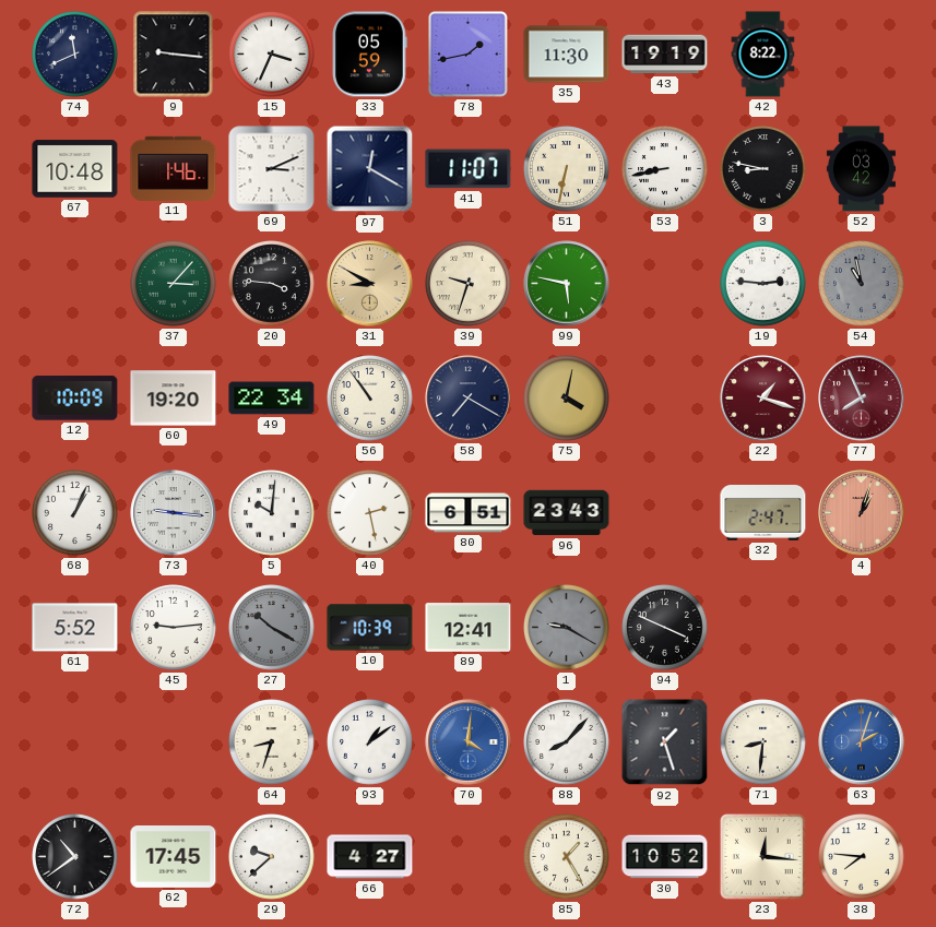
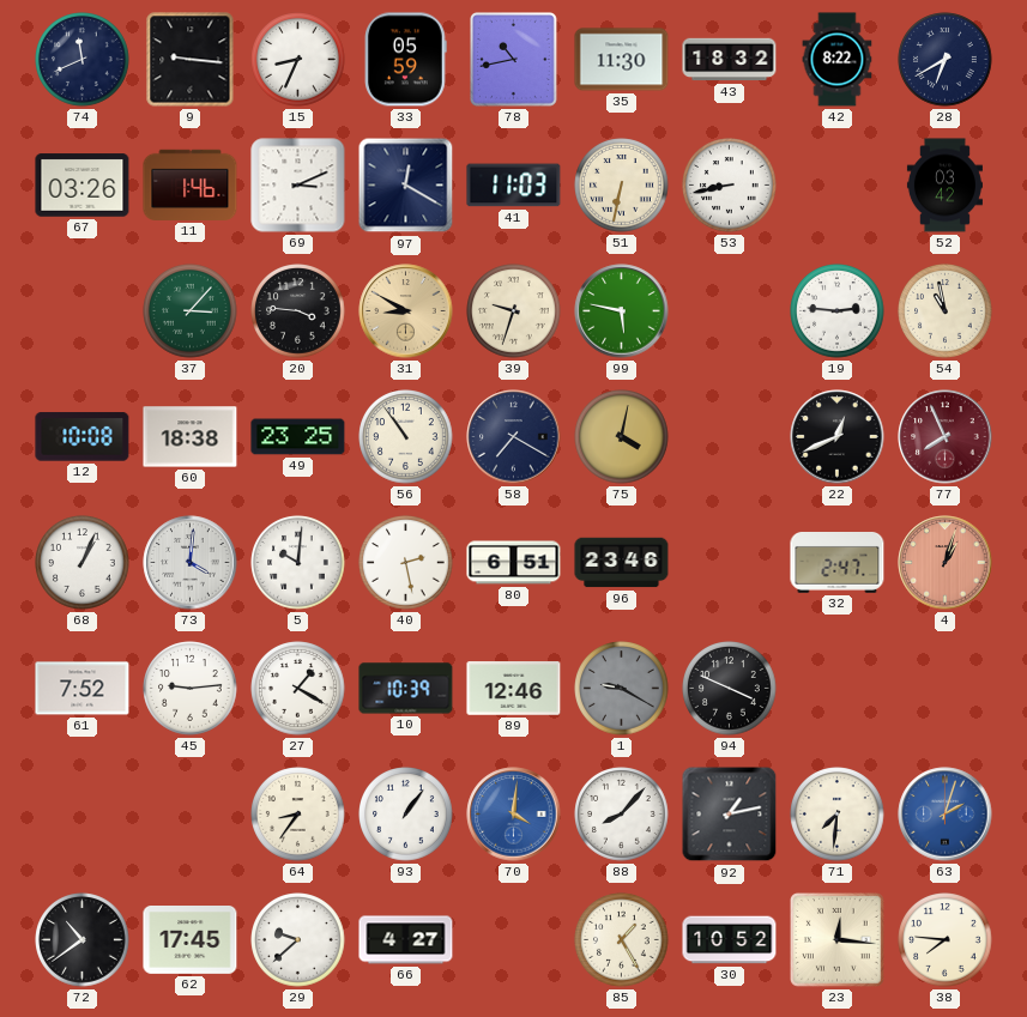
15: 3:34 -> 8:34 (298, 60)
78: 1:43 -> 10:43 (514, 60)
43: 19:19 -> 18:32 (730, 60)
28: none -> 6:40 (946, 60)
67: 10:48 -> 03:26 (83, 186)
41: 11:07 -> 11:03 (514, 186)
3: 8:47 -> none (763, 169)
54 dial: grey -> cream (946, 311)
12: 10:09 -> 10:08 (83, 437)
60: 19:20 -> 18:38 (191, 437)
49: 22:34 -> 23:25 (298, 437)
22: 1:18 -> 12:41 (838, 437)
22 dial: burgundy -> black (838, 437)
73: 9:16 -> 4:01 (191, 563)
96: 23:43 -> 23:46 (622, 563)
61: 5:52 -> 7:52 (83, 689)
27: 10:20 -> 1:20 (298, 689)
27 dial: grey -> white (298, 689)
89: 12:41 -> 12:46 (514, 689)
64: 8:33 -> 8:36 (298, 815)
93: 1:09 -> 1:06 (406, 815)
92: 1:27 -> 1:13 (730, 815)
71: 8:31 -> 7:31 (838, 815)
